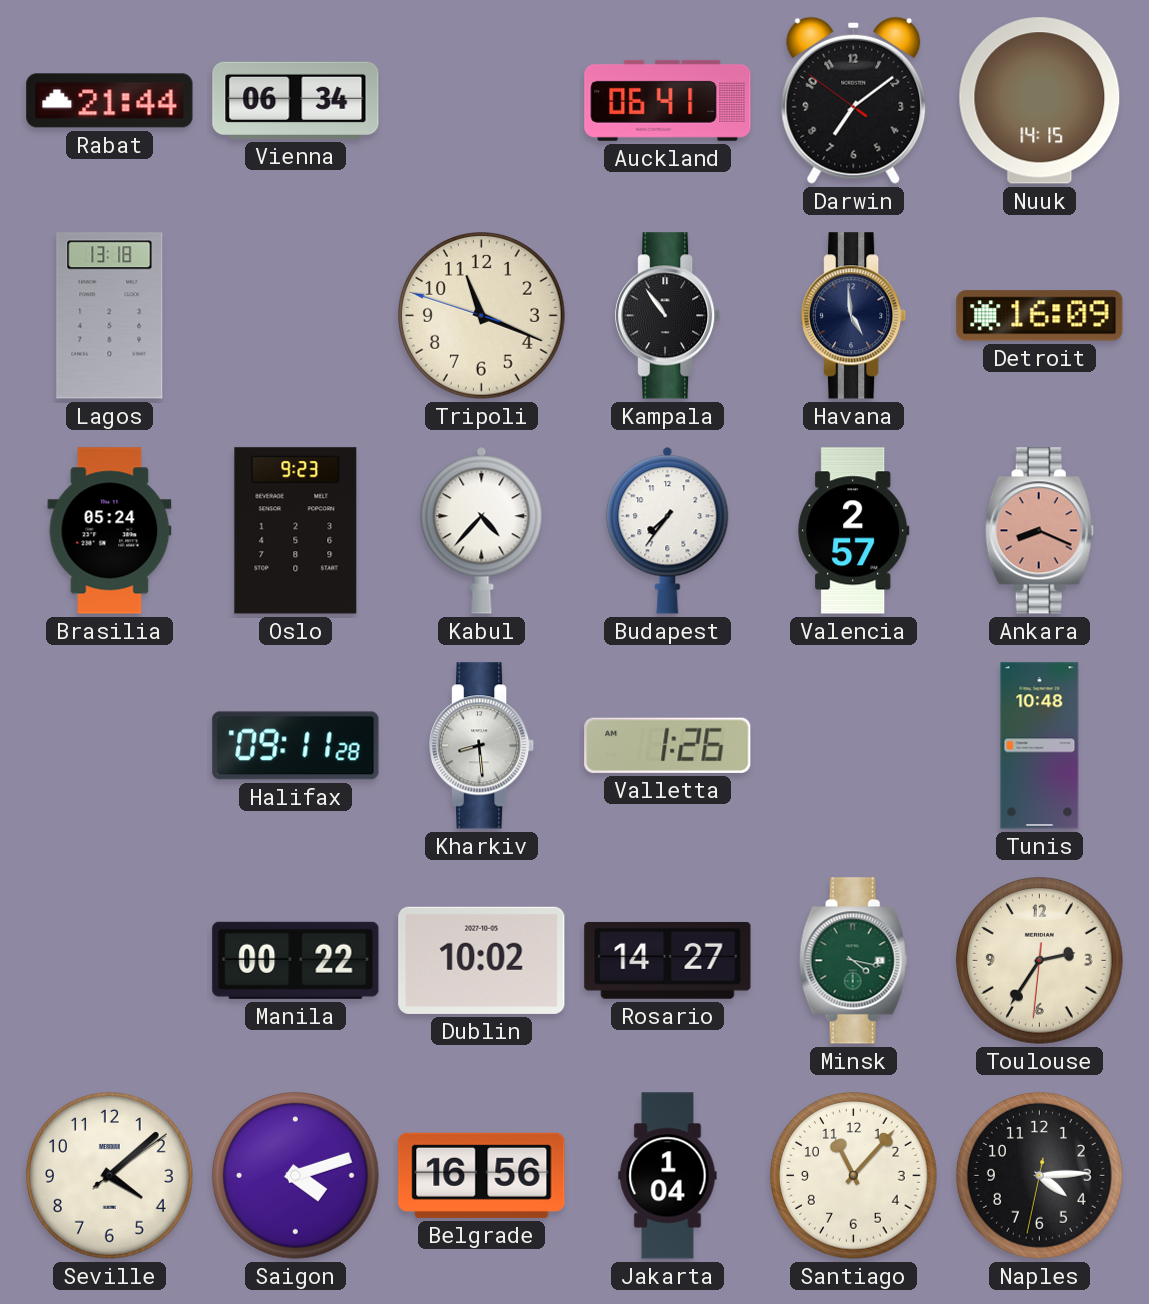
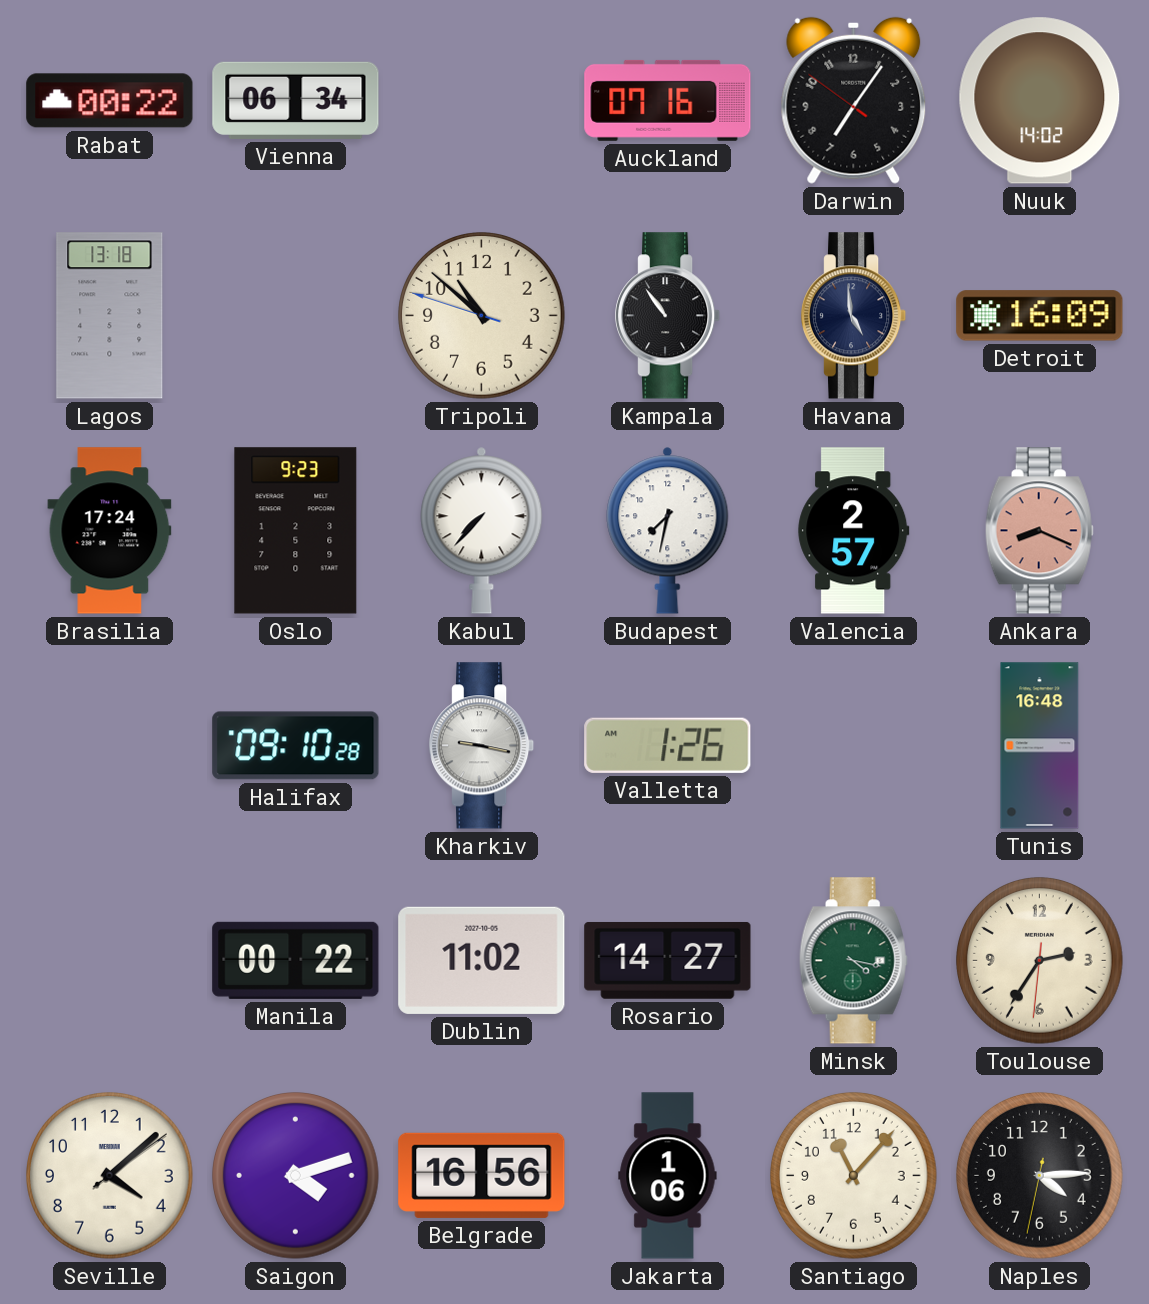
Rabat: 21:44 -> 00:22 (110, 101)
Auckland: 06:41 -> 07:16 (668, 100)
Darwin: 7:08 -> 7:05 (854, 100)
Nuuk: 14:15 -> 14:02 (1040, 101)
Tripoli: 11:18 -> 10:51 (482, 316)
Brasilia: 05:24 -> 17:24 (110, 531)
Kabul: 4:37 -> 7:37 (482, 530)
Budapest: 7:36 -> 7:32 (668, 530)
Halifax: 09:11 -> 09:10 (296, 746)
Kharkiv: 8:29 -> 9:17 (483, 746)
Tunis: 10:48 -> 16:48 (1040, 746)
Dublin: 10:02 -> 11:02 (482, 960)
Jakarta: 1:04 -> 1:06 (668, 1176)
